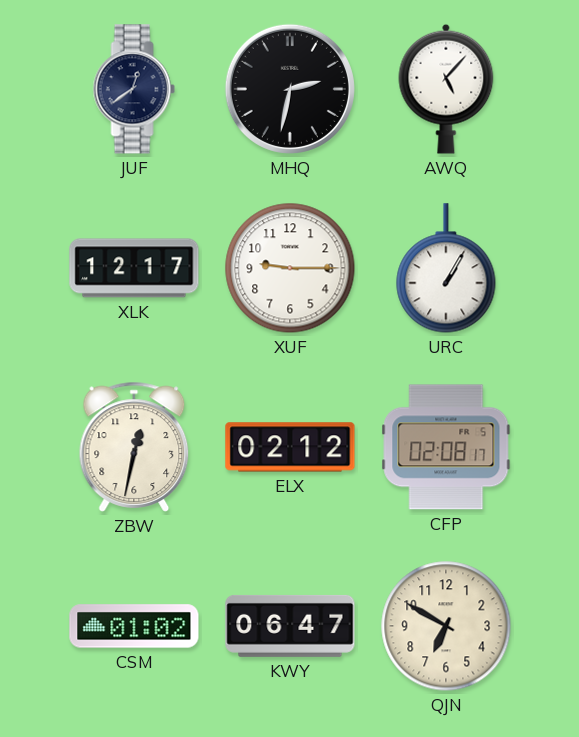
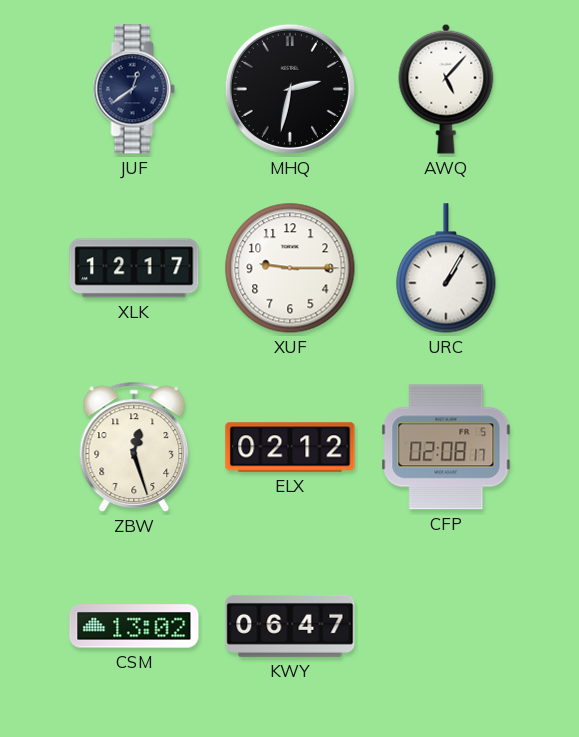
ZBW: 12:32 -> 12:27 (134, 447)
CSM: 01:02 -> 13:02 (134, 626)
QJN: 6:50 -> none (446, 626)
